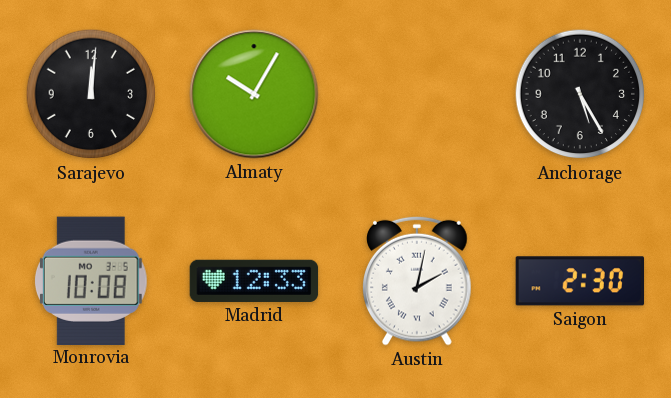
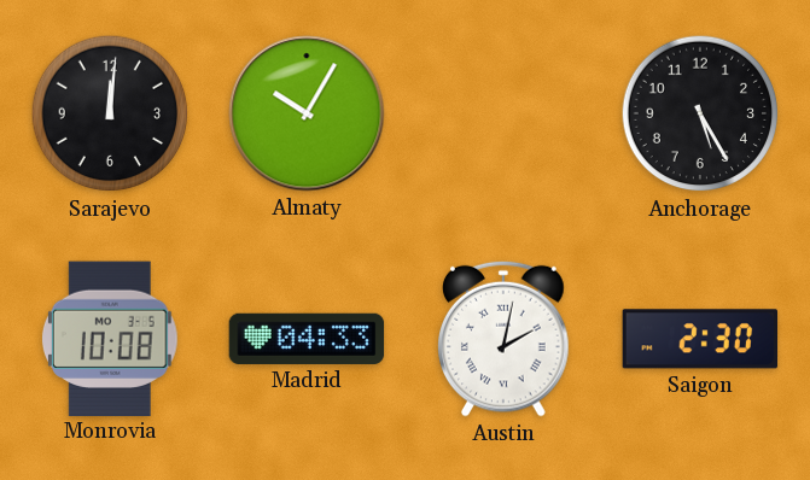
Madrid: 12:33 -> 04:33 (307, 339)
